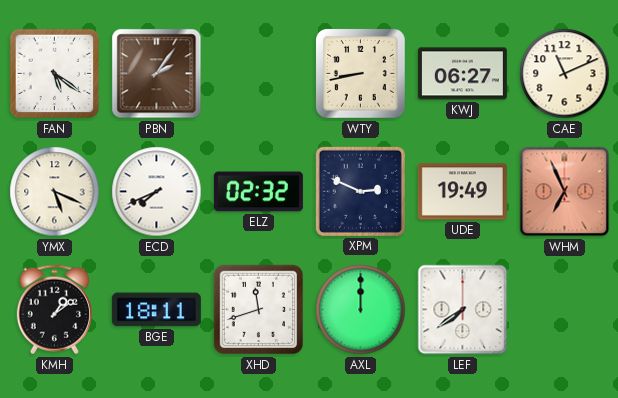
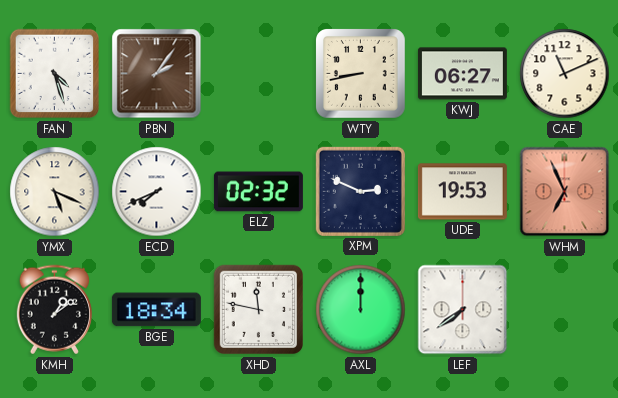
FAN: 5:21 -> 4:27 (55, 74)
UDE: 19:49 -> 19:53 (462, 192)
BGE: 18:11 -> 18:34 (156, 310)
XHD: 11:42 -> 11:47 (259, 310)
